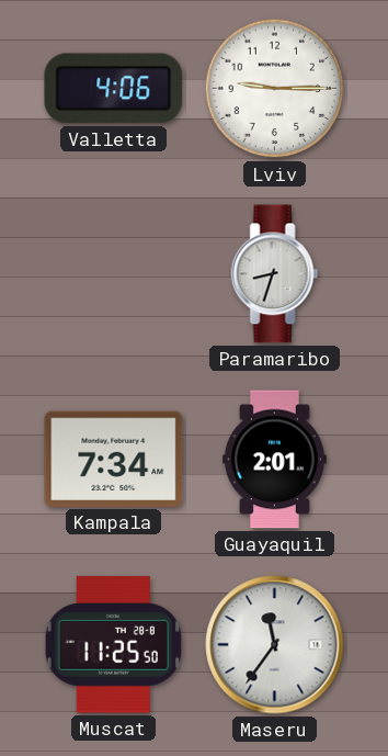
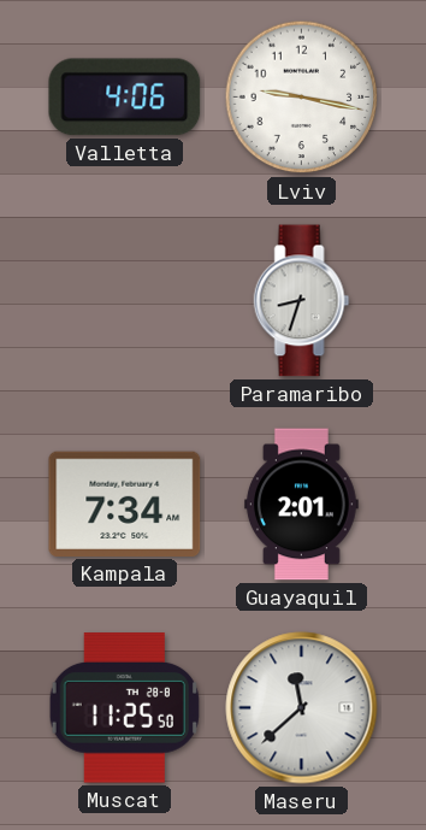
Lviv: 9:15 -> 9:17 (302, 98)
Maseru: 11:36 -> 11:38 (302, 708)
